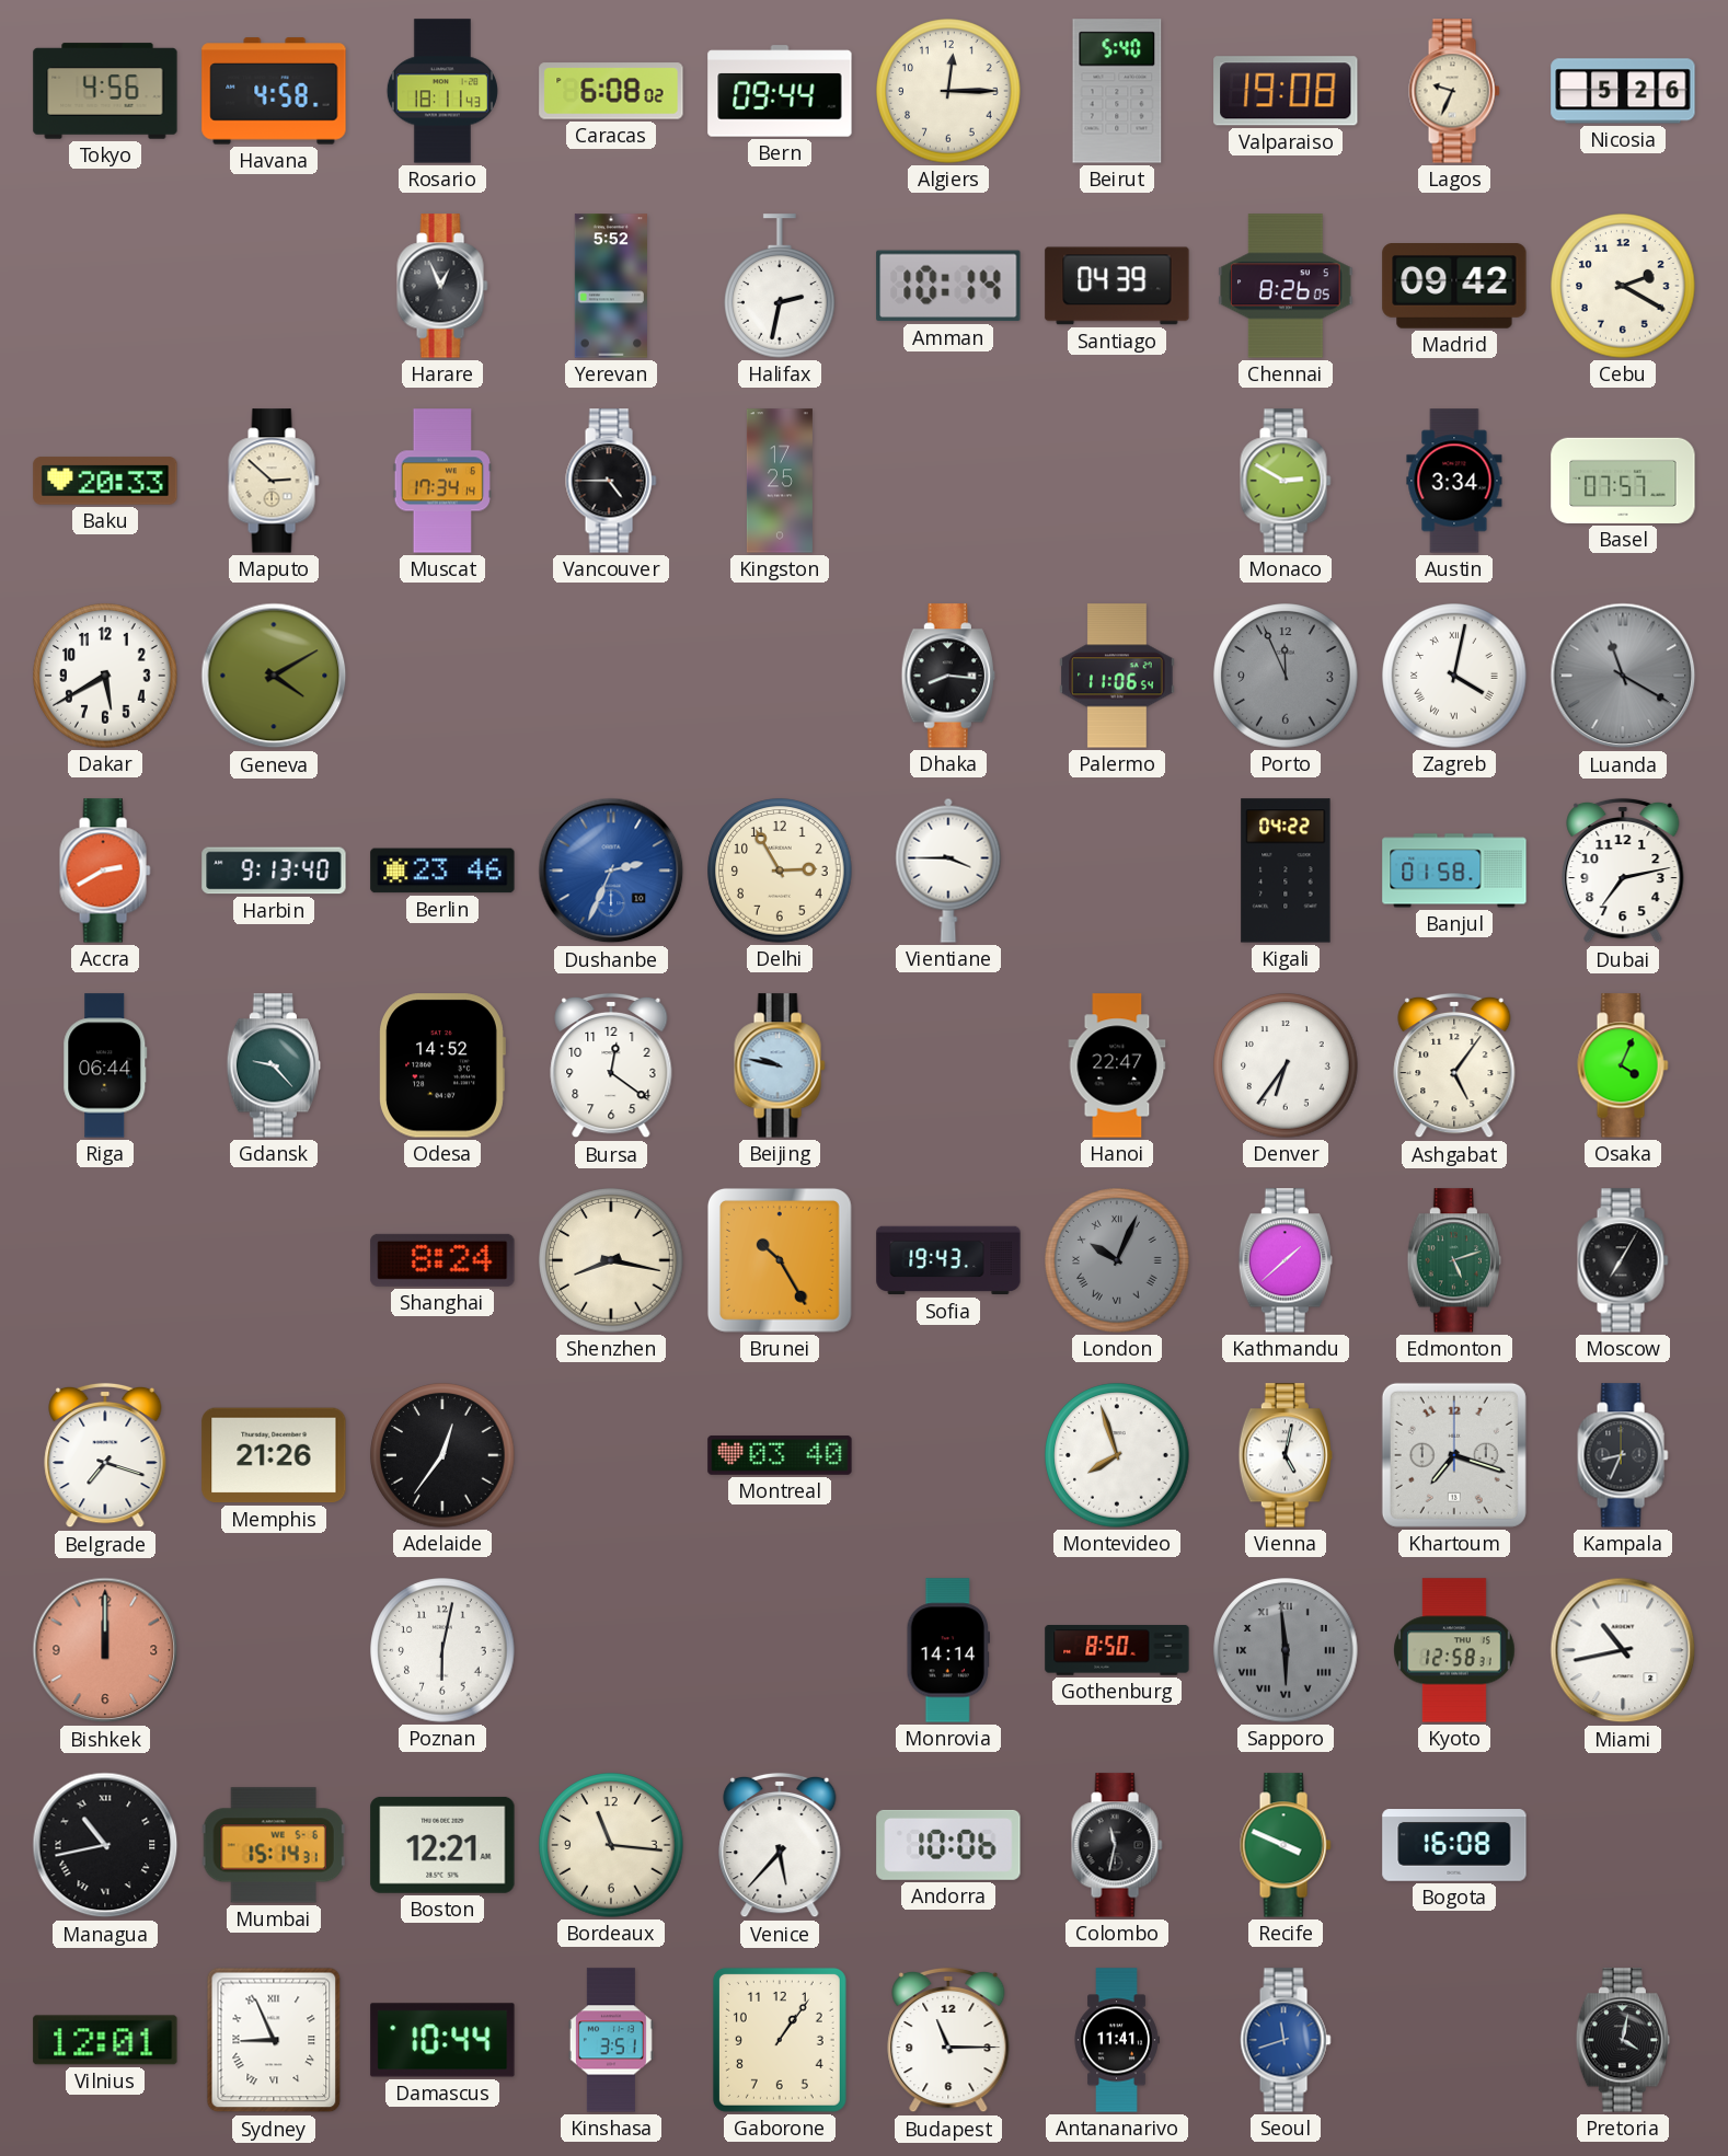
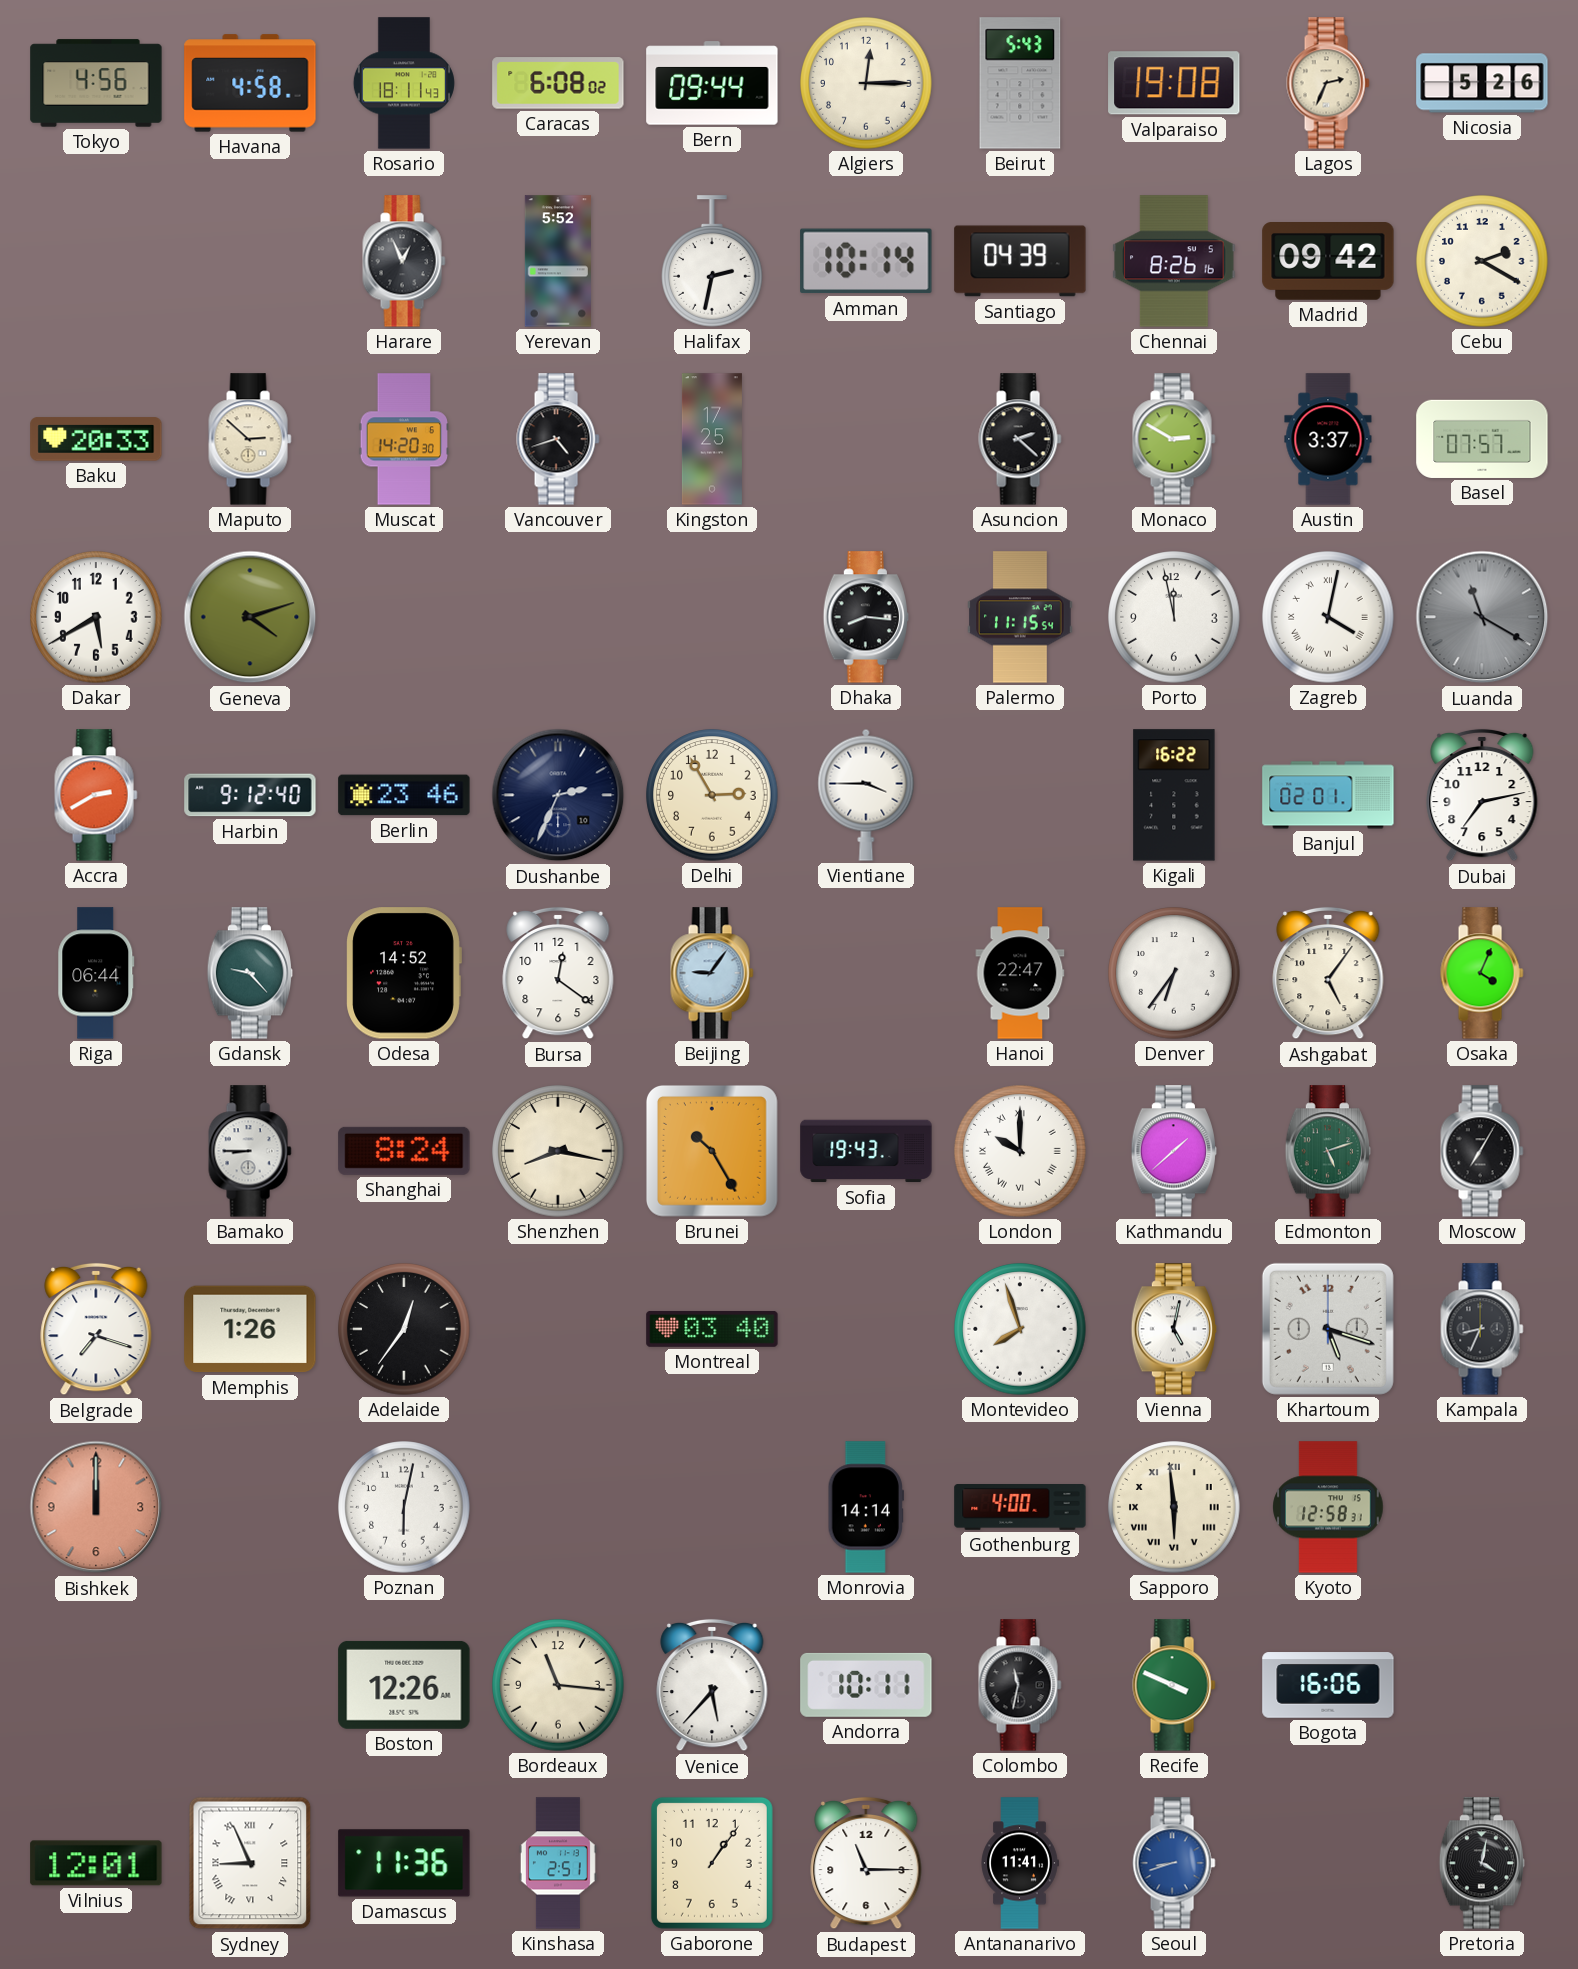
Beirut: 5:40 -> 5:43 (1020, 83)
Lagos: 9:34 -> 2:34 (1328, 83)
Chennai: 8:26:05 -> 8:26:16 (1174, 261)
Muscat: 17:34 -> 14:20 (403, 439)
Vancouver: 4:45 -> 4:42 (558, 439)
Asuncion: none -> 2:22 (1020, 439)
Austin: 3:34 -> 3:37 (1328, 439)
Geneva: 4:10 -> 4:12 (250, 617)
Palermo: 11:06 -> 11:15 (1020, 617)
Porto: 11:56 -> 11:58 (1174, 617)
Porto dial: grey -> white (1174, 617)
Harbin: 9:13 -> 9:12 (250, 795)
Dushanbe dial: blue -> navy (558, 795)
Kigali: 04:22 -> 16:22 (1174, 795)
Banjul: 01:58 -> 02:01 (1328, 795)
Beijing: 9:47 -> 9:06 (712, 973)
Bamako: none -> 8:45 (250, 1151)
London: 10:04 -> 10:00 (1020, 1151)
London dial: grey -> white (1020, 1151)
Memphis: 21:26 -> 1:26 (250, 1329)
Khartoum: 7:18 -> 5:18 (1328, 1329)
Gothenburg: 8:50 -> 4:00 (1020, 1508)
Sapporo dial: grey -> cream (1174, 1507)
Miami: 10:43 -> none (1623, 1650)
Managua: 10:43 -> none (105, 1845)
Mumbai: 15:14 -> none (274, 1845)
Boston: 12:21 -> 12:26 (404, 1685)
Andorra: 10:06 -> 10:11 (866, 1685)
Bogota: 16:08 -> 16:06 (1328, 1685)
Damascus: 10:44 -> 11:36 (404, 1863)
Kinshasa: 3:51 -> 2:51 (558, 1863)
Seoul: 11:42 -> 8:42 (1174, 1863)
